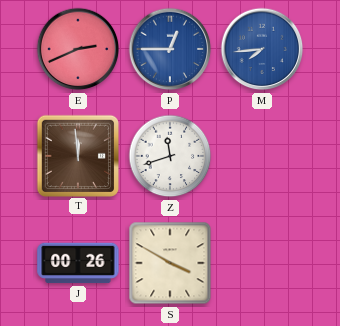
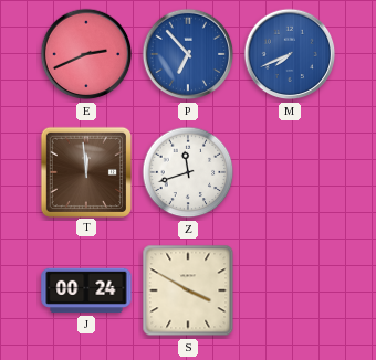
P: 12:45 -> 6:53 (188, 54)
M: 7:44 -> 7:41 (290, 54)
J: 00:26 -> 00:24 (86, 290)
